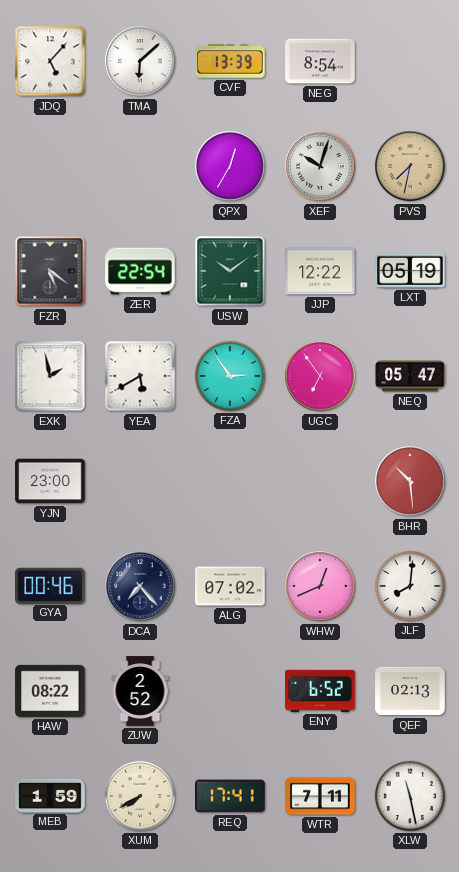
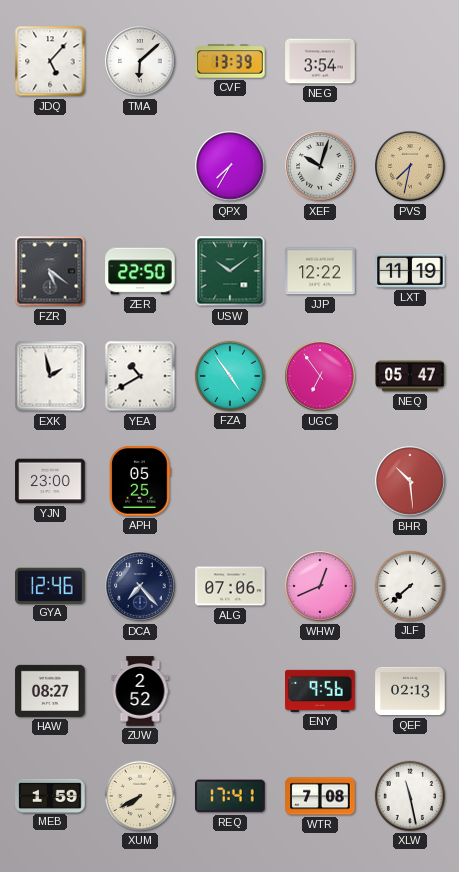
NEG: 8:54 -> 3:54 (320, 61)
QPX: 12:35 -> 7:35 (230, 166)
ZER: 22:54 -> 22:50 (140, 271)
LXT: 05:19 -> 11:19 (410, 271)
YEA: 5:40 -> 10:40 (140, 376)
FZA: 2:54 -> 4:54 (230, 376)
APH: none -> 05:25 (140, 481)
GYA: 00:46 -> 12:46 (51, 585)
ALG: 07:02 -> 07:06 (230, 586)
JLF: 8:01 -> 7:38 (410, 586)
HAW: 08:22 -> 08:27 (50, 691)
ENY: 6:52 -> 9:56 (320, 691)
WTR: 7:11 -> 7:08 (320, 796)
